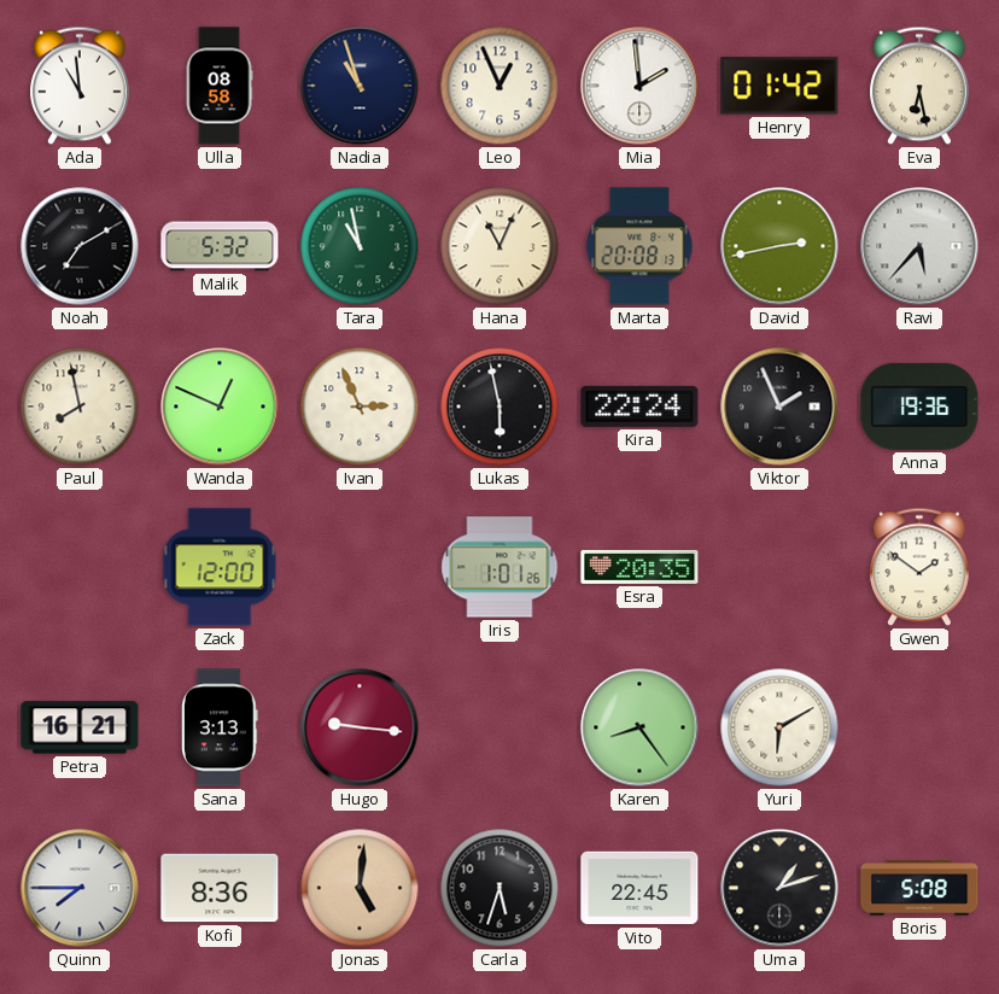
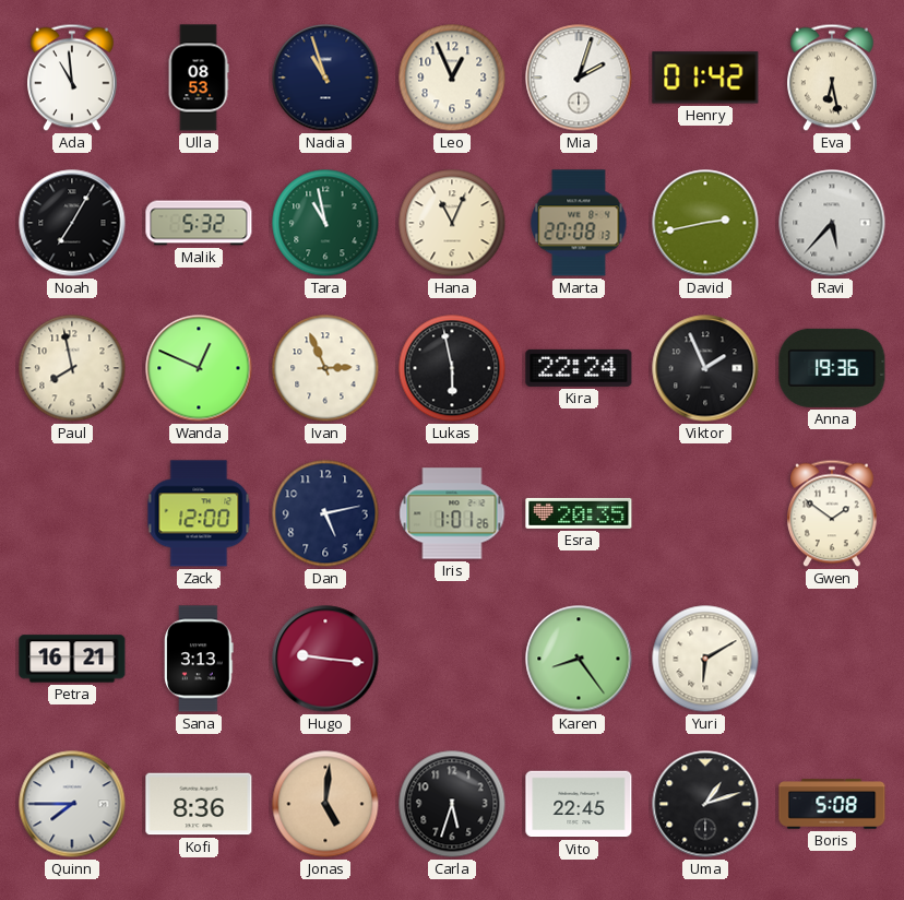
Ulla: 08:58 -> 08:53 (199, 78)
Mia: 1:59 -> 2:03 (579, 78)
Noah: 7:10 -> 7:05 (72, 223)
Dan: none -> 5:13 (325, 513)
